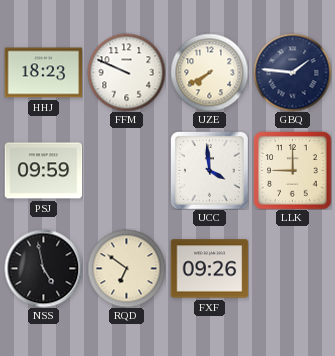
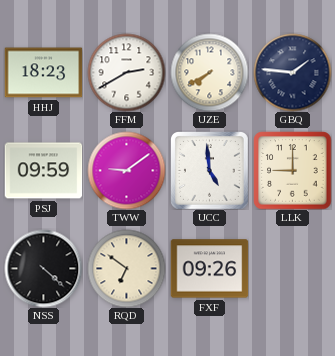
FFM: 9:49 -> 2:40 (126, 72)
TWW: none -> 9:09 (126, 170)
UCC: 3:59 -> 4:59 (210, 171)
NSS: 4:58 -> 4:22 (43, 268)
